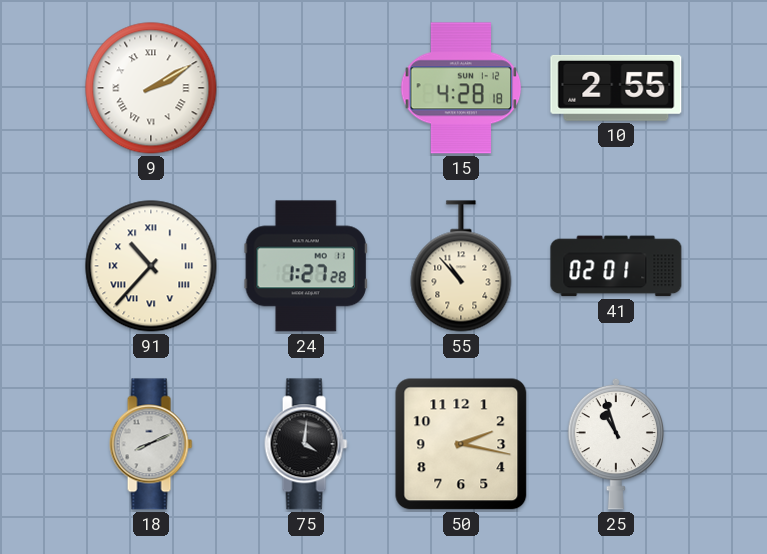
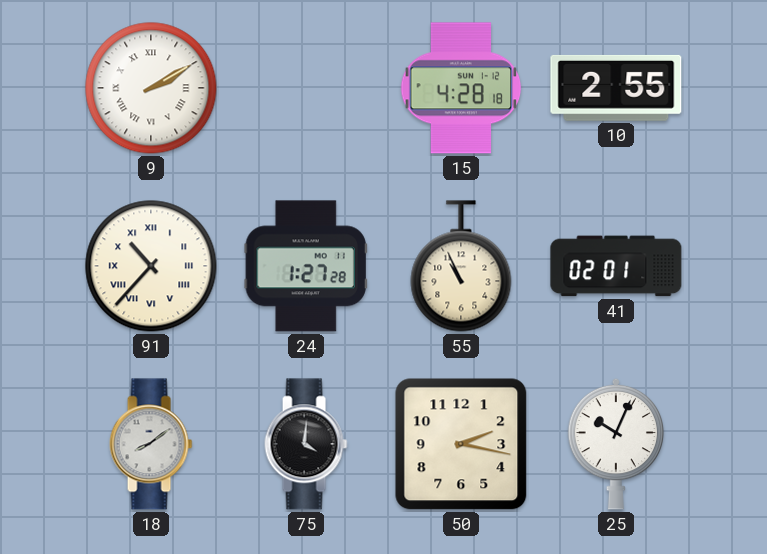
55: 10:53 -> 10:56 (461, 266)
18: 8:11 -> 8:09 (151, 444)
25: 10:57 -> 10:04 (616, 444)
